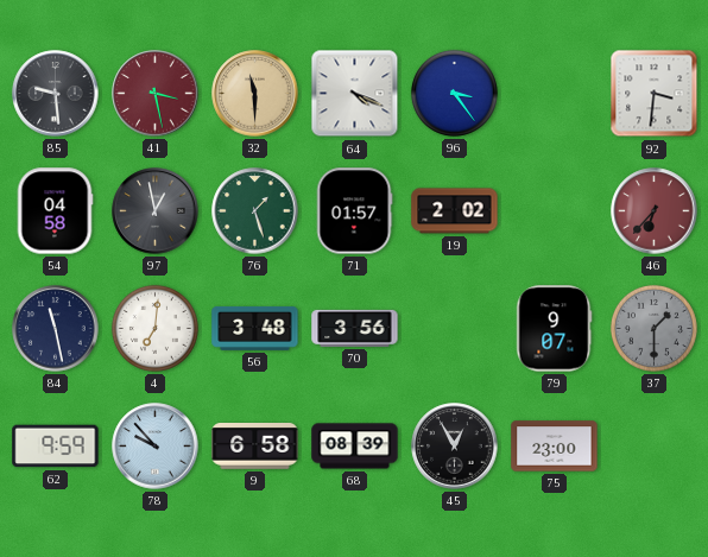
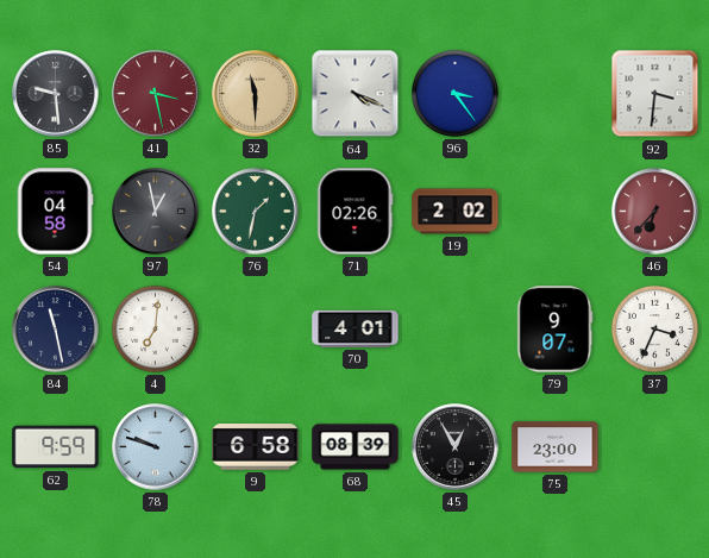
76: 1:27 -> 1:32 (256, 212)
71: 01:57 -> 02:26 (354, 212)
56: 3:48 -> none (255, 328)
70: 3:56 -> 4:01 (356, 328)
37: 1:30 -> 3:34 (654, 328)
37 dial: grey -> white (654, 328)
78: 9:53 -> 9:48 (156, 447)
